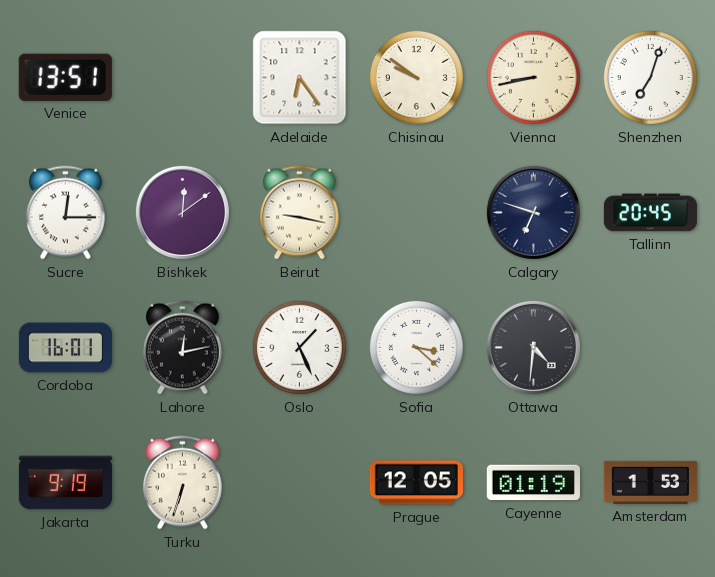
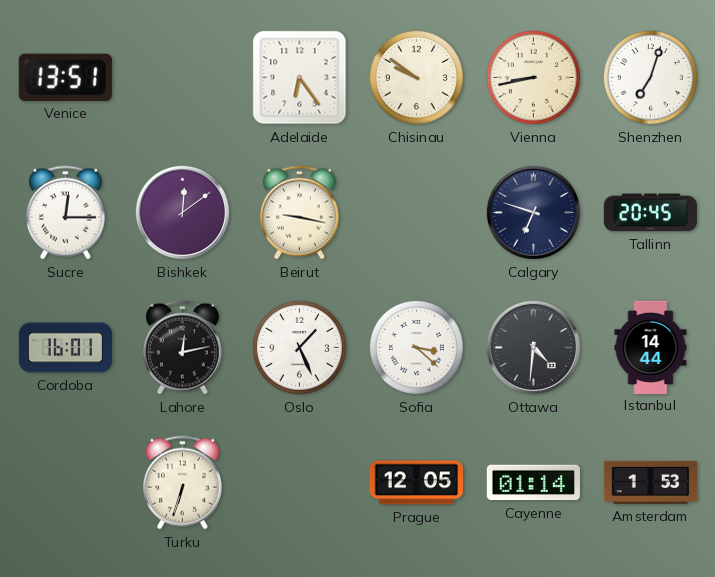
Istanbul: none -> 14:44 (651, 347)
Jakarta: 9:19 -> none (65, 483)
Cayenne: 01:19 -> 01:14 (533, 483)
